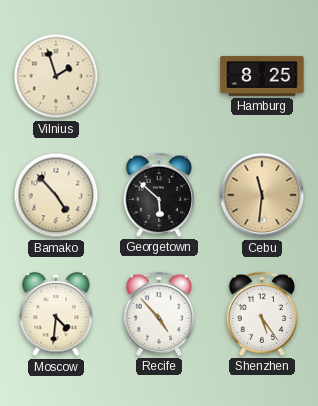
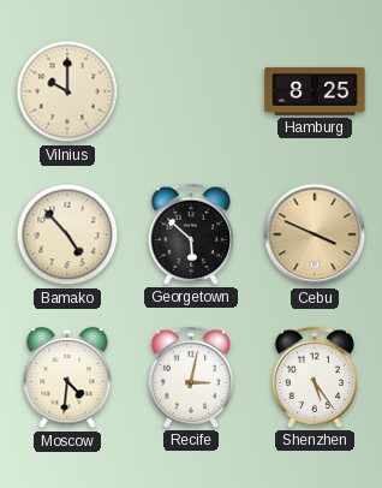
Vilnius: 1:57 -> 10:00 (67, 91)
Cebu: 11:31 -> 3:49 (315, 234)
Recife: 4:53 -> 3:02 (191, 377)
